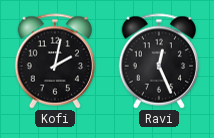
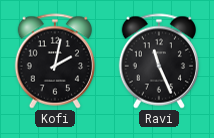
Ravi: 12:26 -> 11:26 (158, 61)
